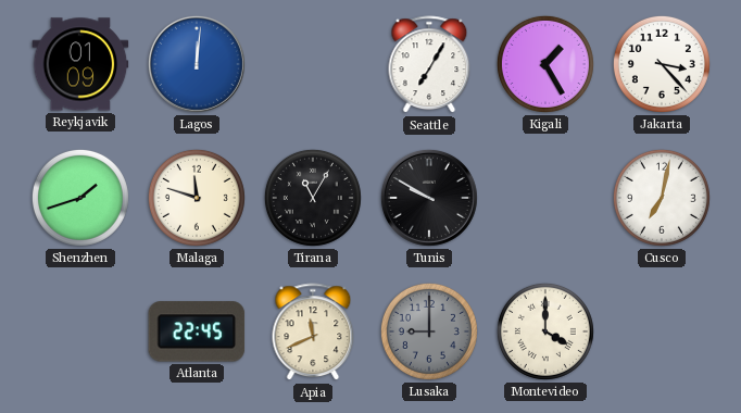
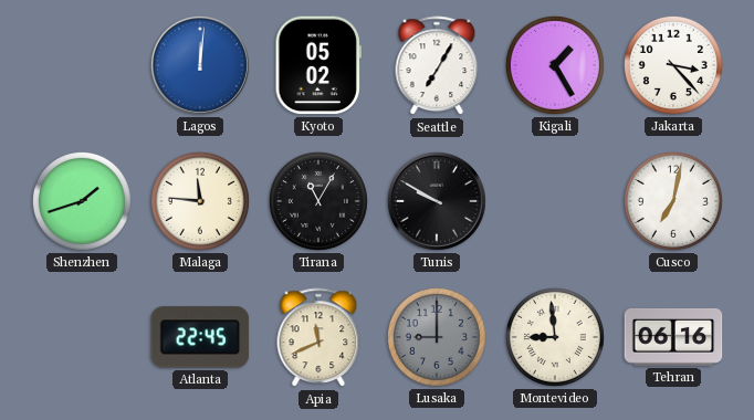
Reykjavik: 01:09 -> none (80, 64)
Kyoto: none -> 05:02 (318, 65)
Malaga: 11:48 -> 11:46 (200, 201)
Montevideo: 4:00 -> 8:59 (555, 337)
Tehran: none -> 06:16 (673, 337)
